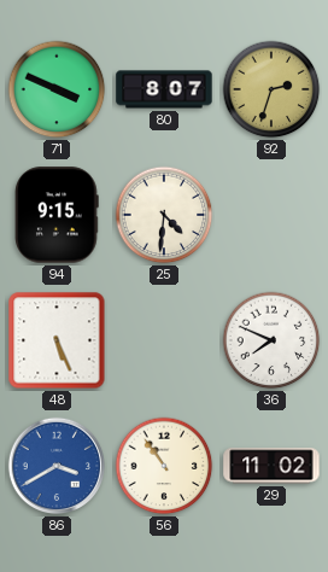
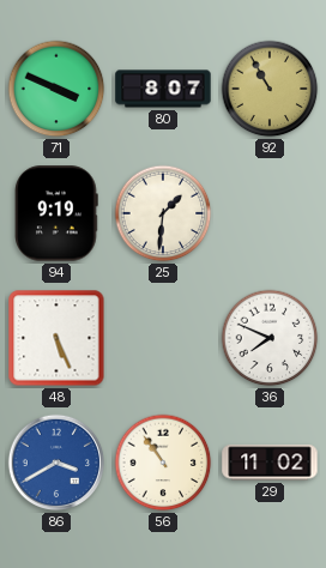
92: 2:33 -> 10:55 (270, 89)
94: 9:15 -> 9:19 (56, 213)
25: 4:31 -> 1:31 (163, 213)
